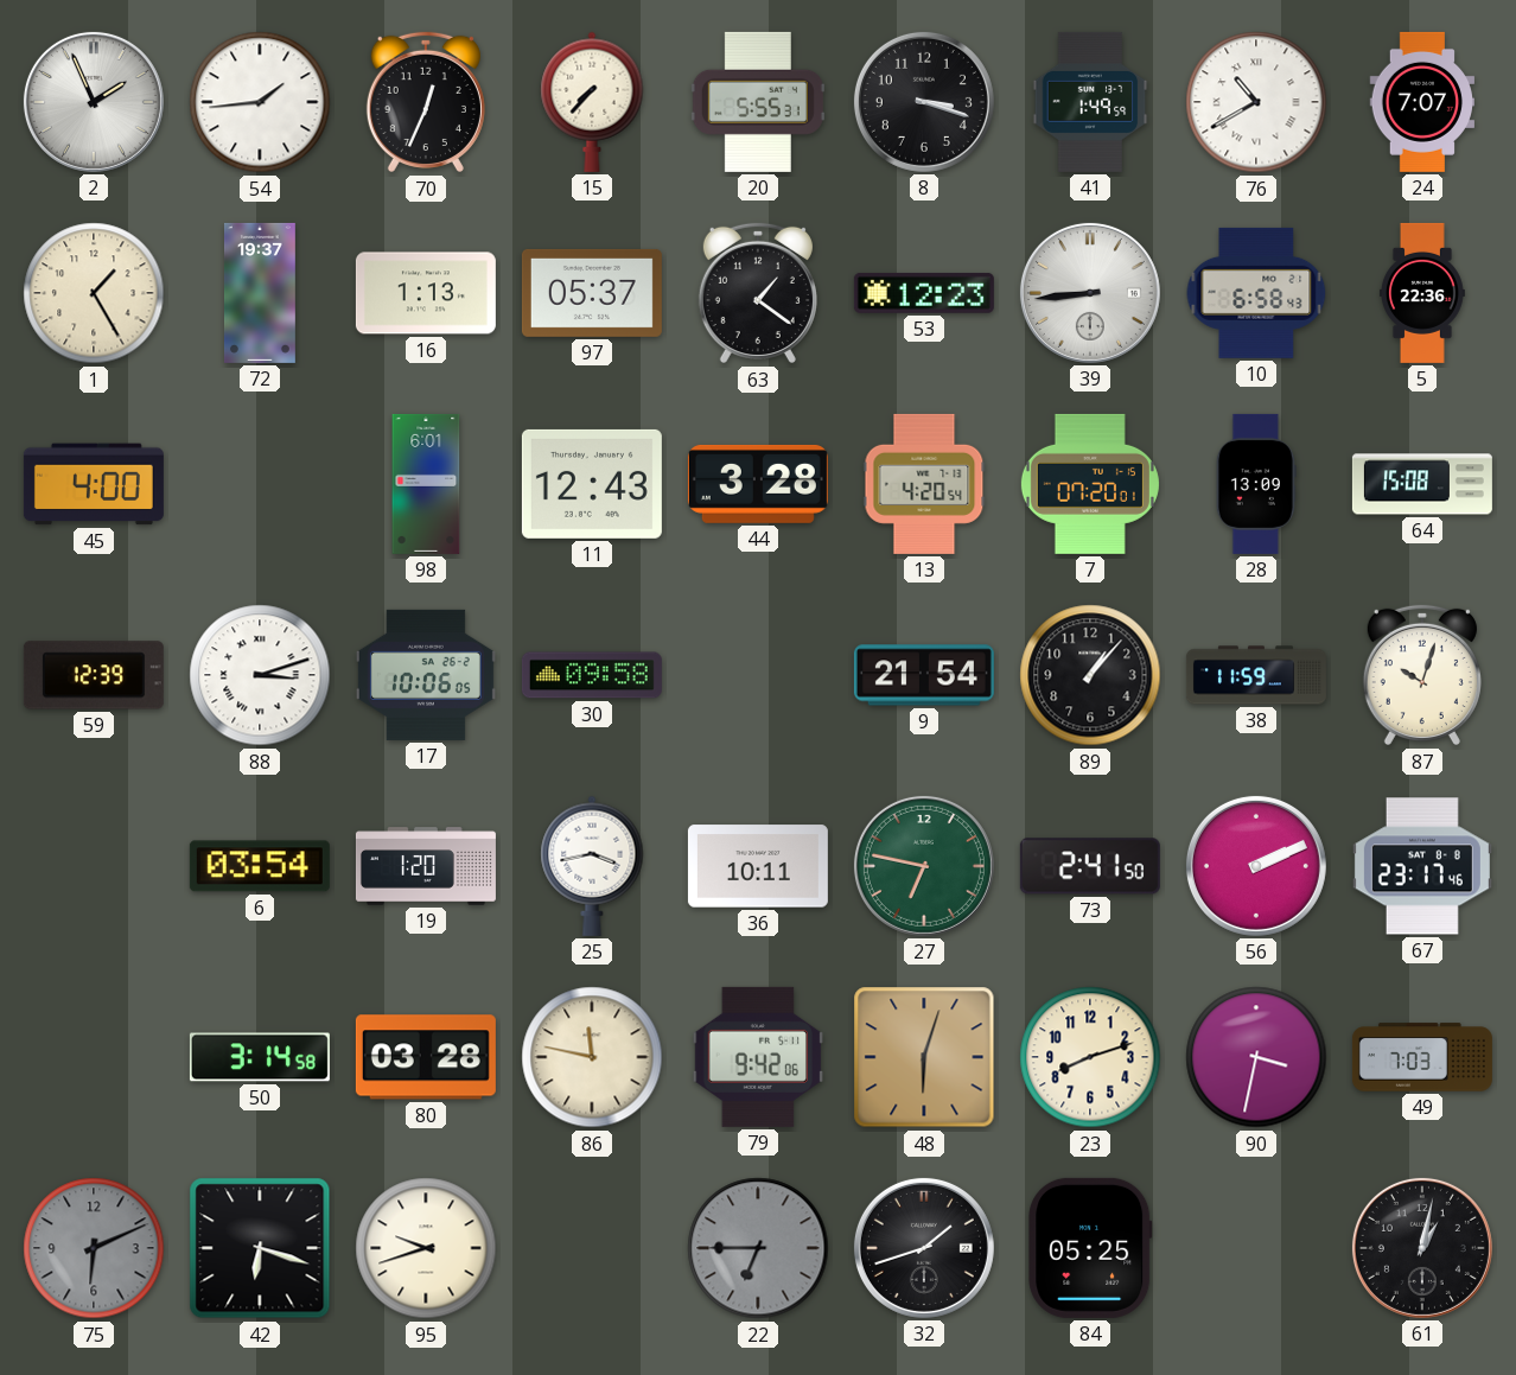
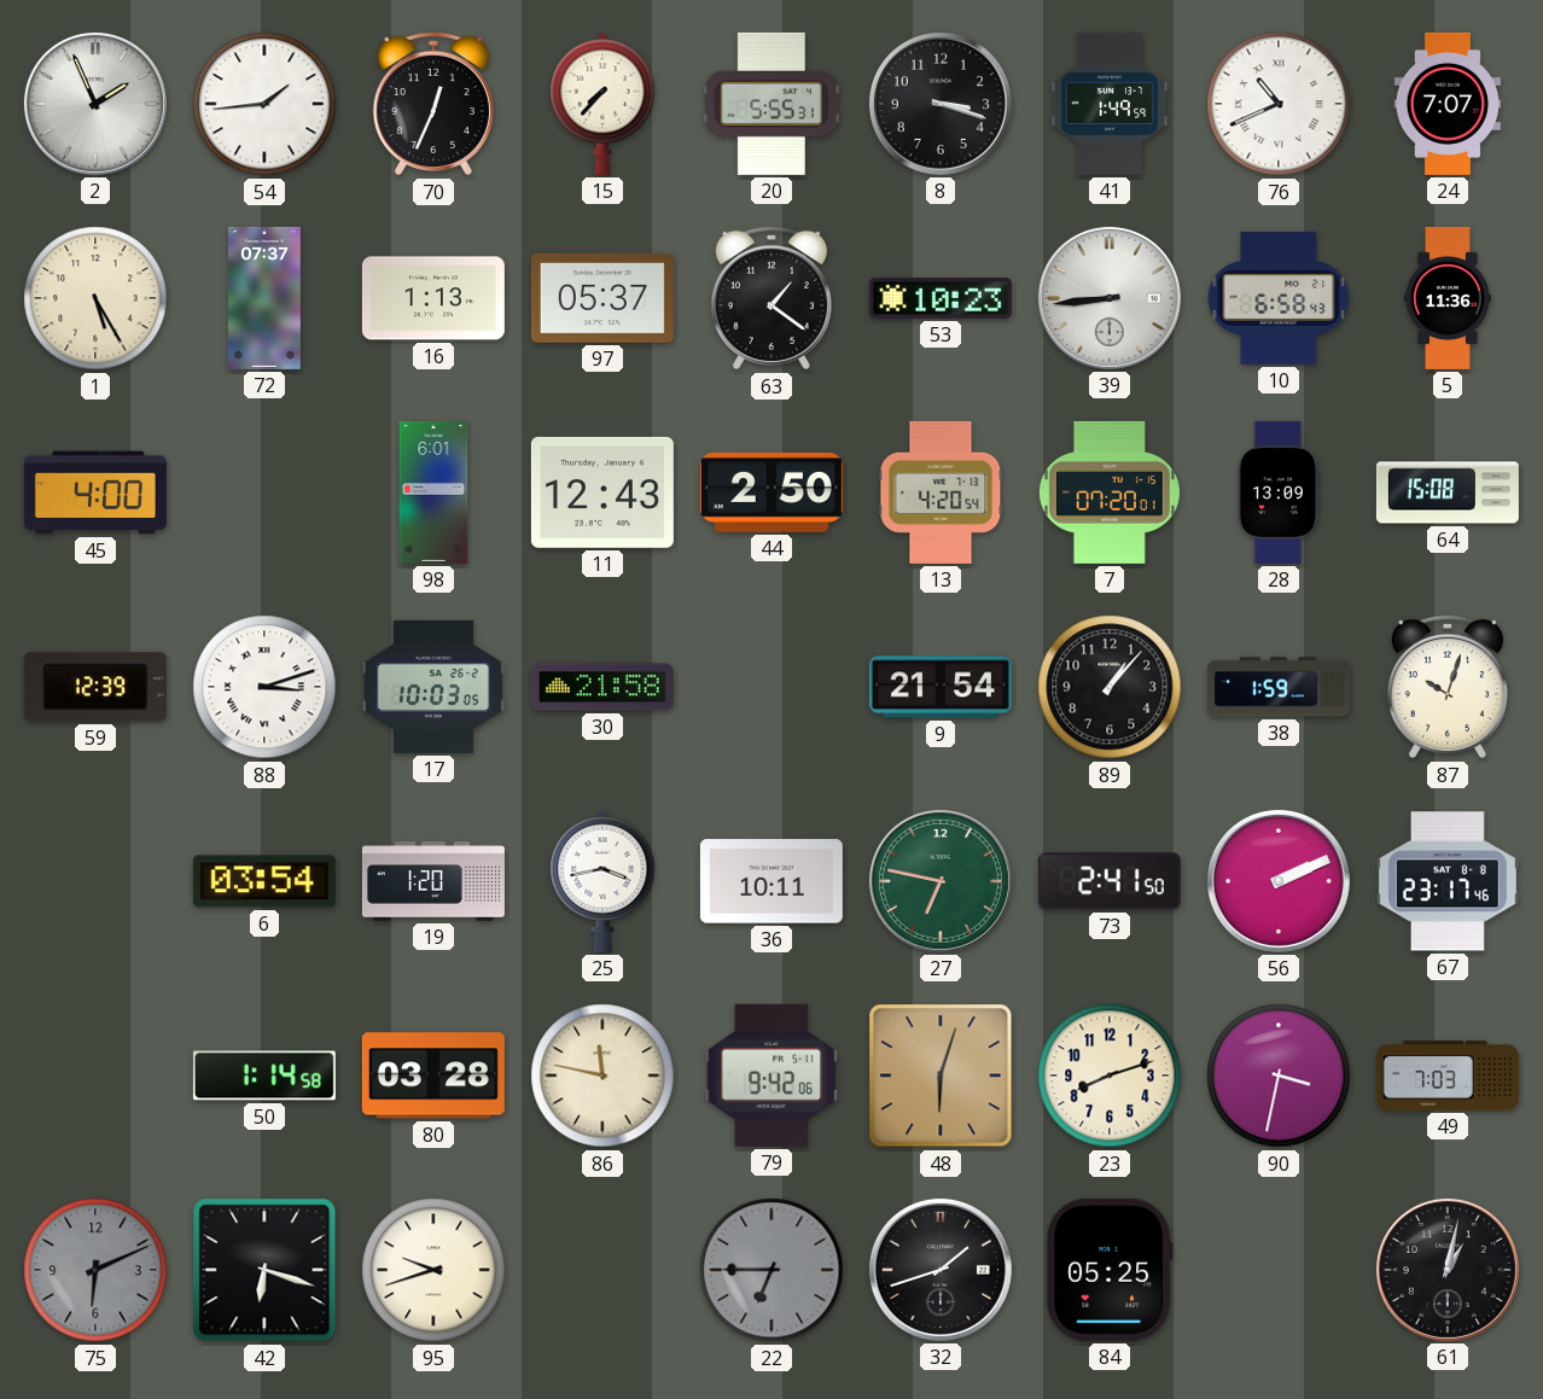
76: 10:40 -> 10:41 (1279, 104)
1: 1:25 -> 5:25 (95, 298)
72: 19:37 -> 07:37 (264, 298)
53: 12:23 -> 10:23 (941, 298)
5: 22:36 -> 11:36 (1448, 298)
44: 3:28 -> 2:50 (771, 492)
17: 10:06 -> 10:03 (433, 687)
30: 09:58 -> 21:58 (602, 687)
38: 11:59 -> 1:59 (1279, 687)
50: 3:14 -> 1:14 (264, 1076)
